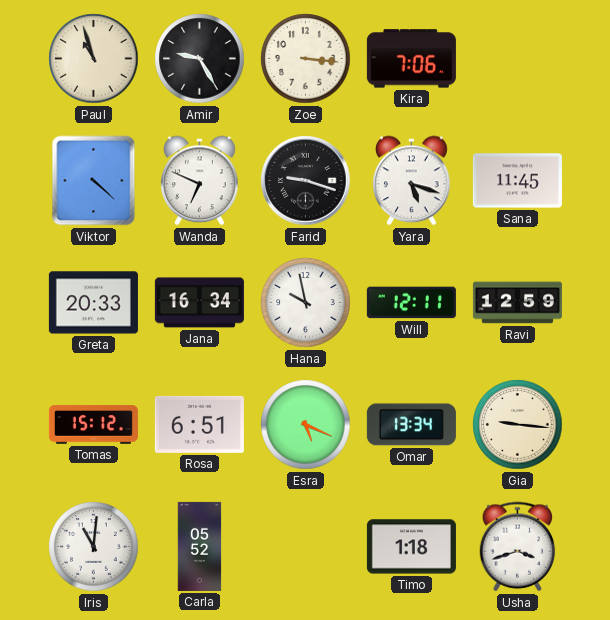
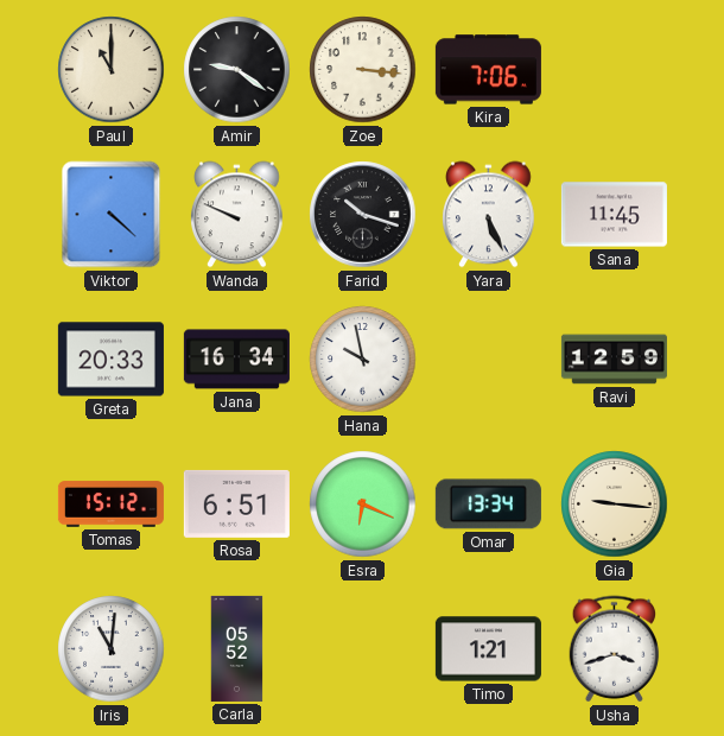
Paul: 10:57 -> 11:00 (112, 70)
Amir: 9:25 -> 9:21 (237, 70)
Wanda: 6:49 -> 9:49 (237, 215)
Farid: 9:18 -> 10:18 (363, 215)
Yara: 5:18 -> 5:26 (489, 215)
Will: 12:11 -> none (411, 303)
Esra: 5:19 -> 6:19 (363, 505)
Timo: 1:18 -> 1:21 (488, 649)
